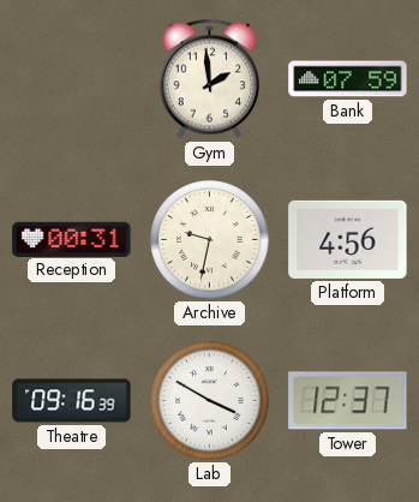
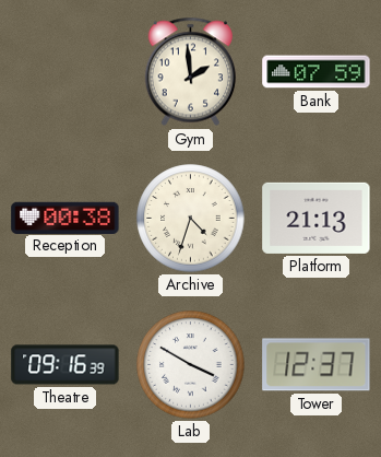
Reception: 00:31 -> 00:38 (66, 218)
Archive: 9:32 -> 4:33 (191, 219)
Platform: 4:56 -> 21:13 (317, 218)
